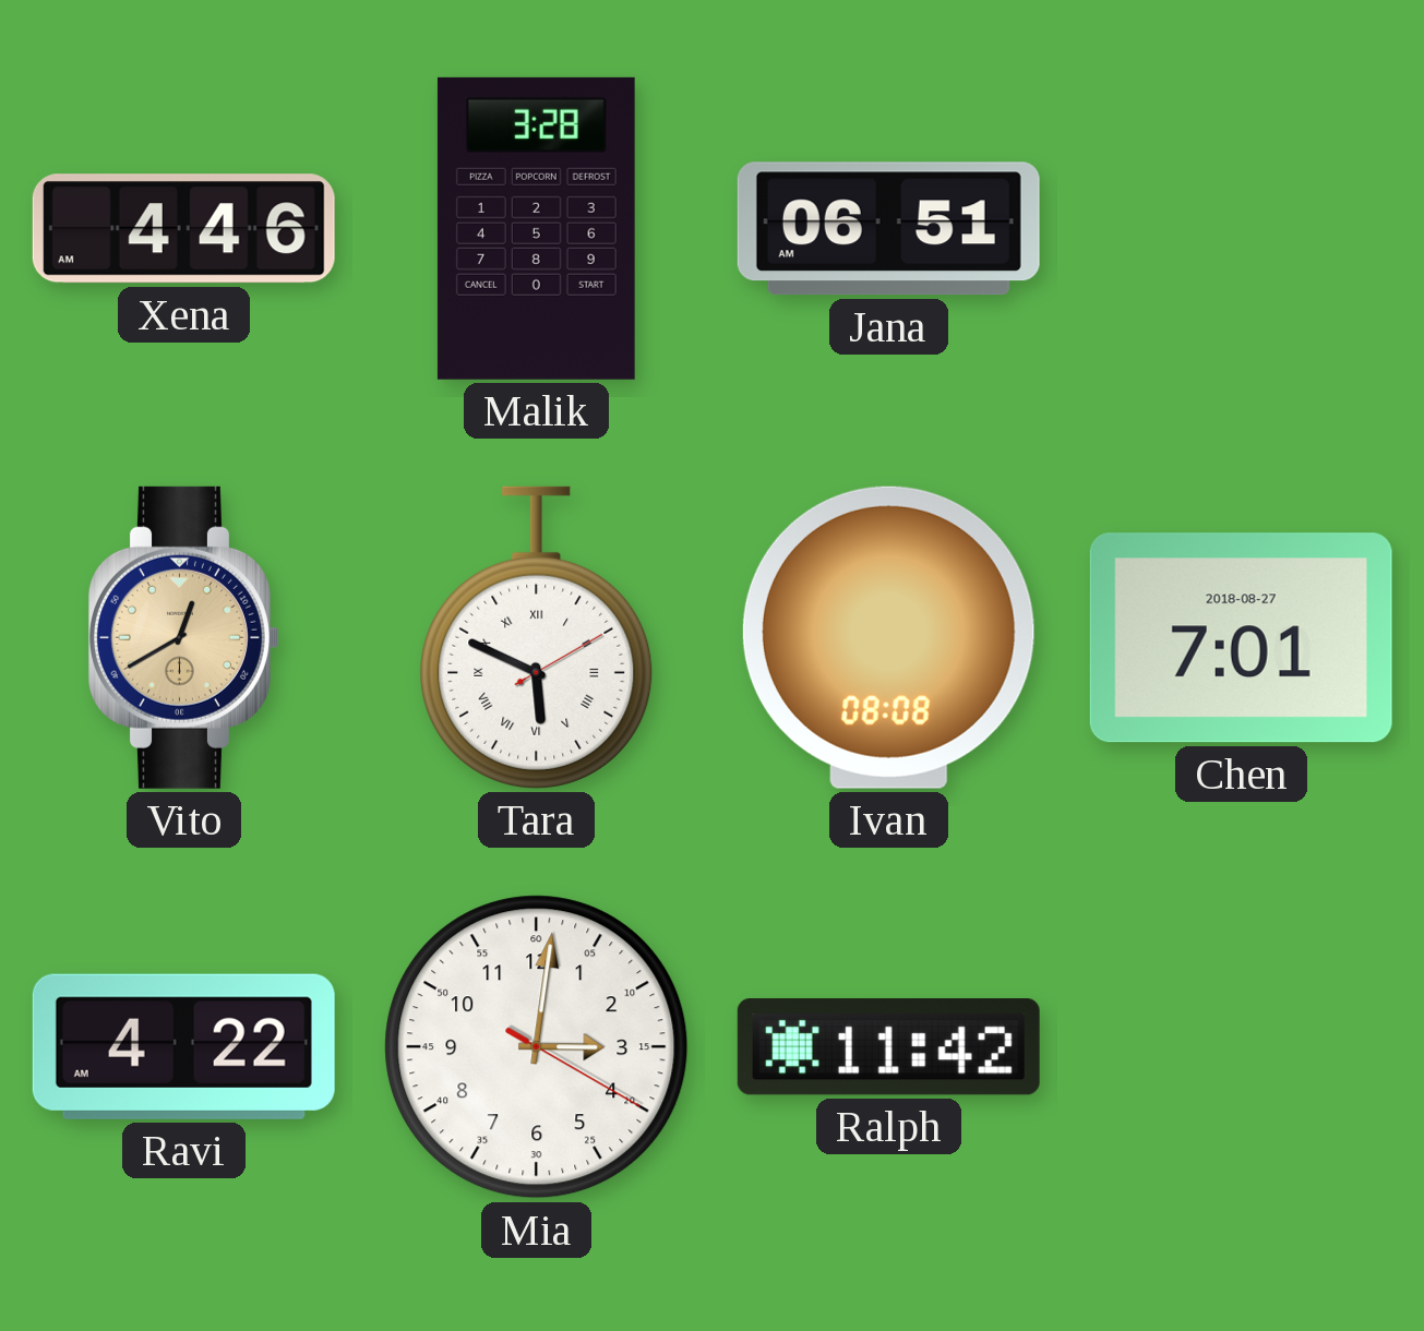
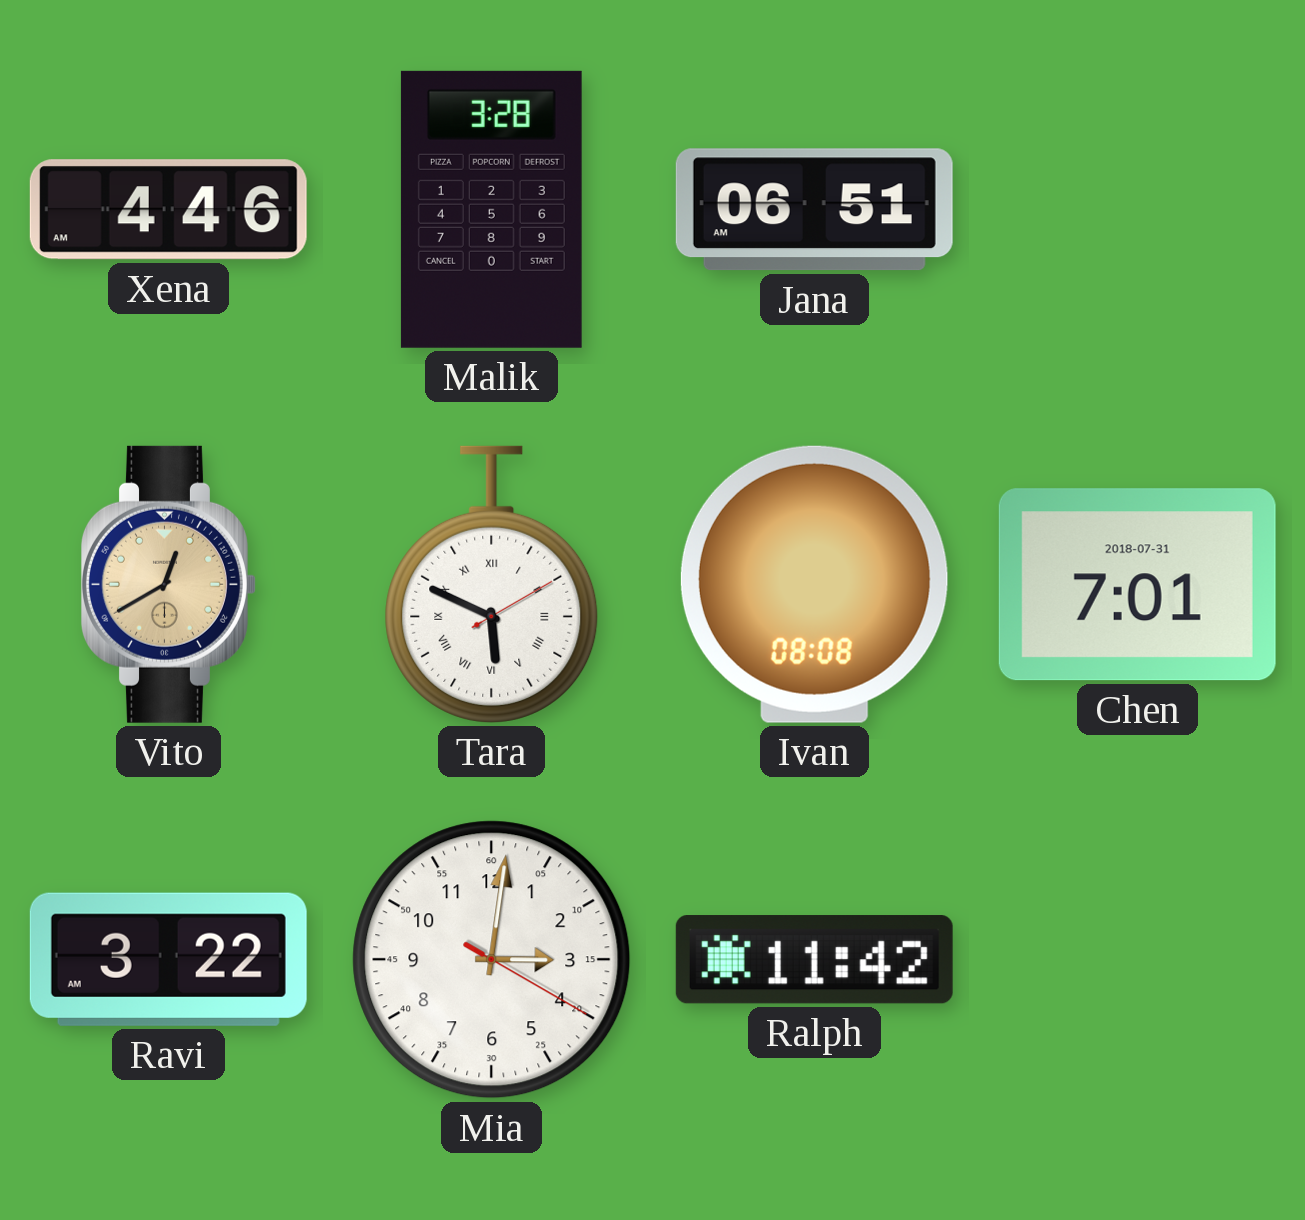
Chen date: 2018-08-27 -> 2018-07-31 (1137, 585)
Ravi: 4:22 -> 3:22 (168, 959)
